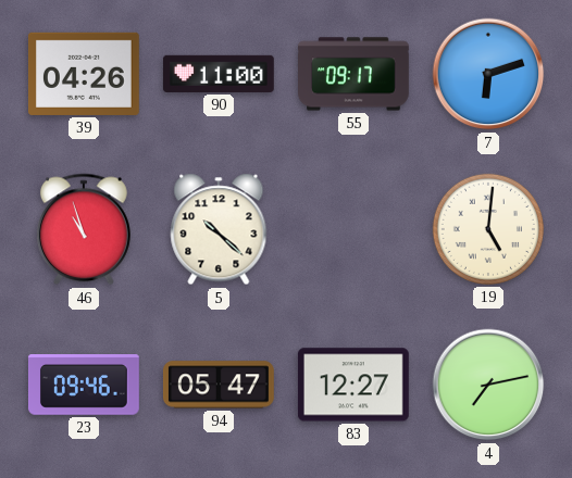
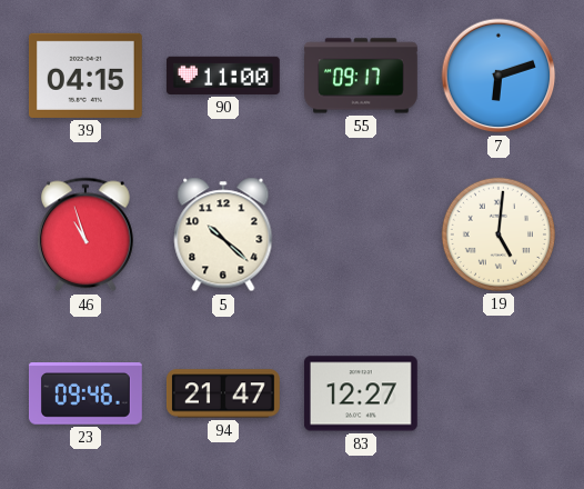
39: 04:26 -> 04:15 (85, 76)
94: 05:47 -> 21:47 (223, 393)
4: 7:13 -> none (488, 385)
